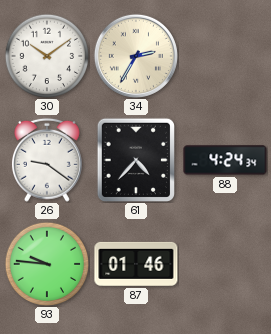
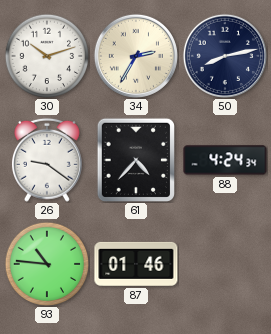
30: 10:09 -> 10:12 (47, 56)
50: none -> 8:13 (225, 56)
93: 9:46 -> 10:46 (47, 264)
